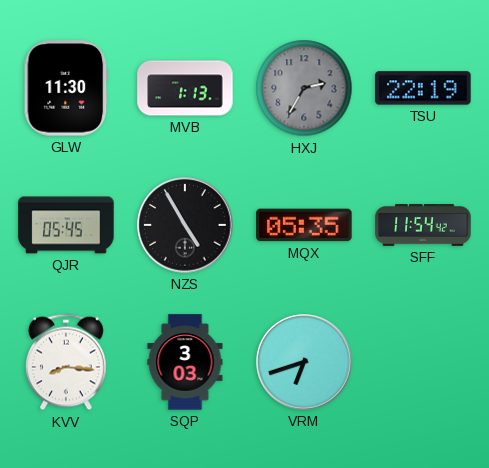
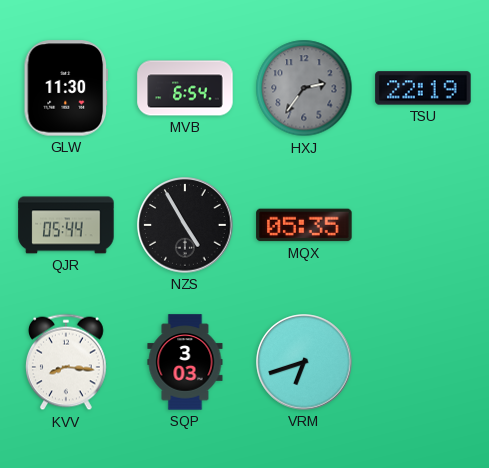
MVB: 1:13 -> 6:54 (185, 88)
HXJ: 2:35 -> 2:36 (304, 88)
QJR: 05:45 -> 05:44 (66, 225)
SFF: 11:54 -> none (423, 225)
